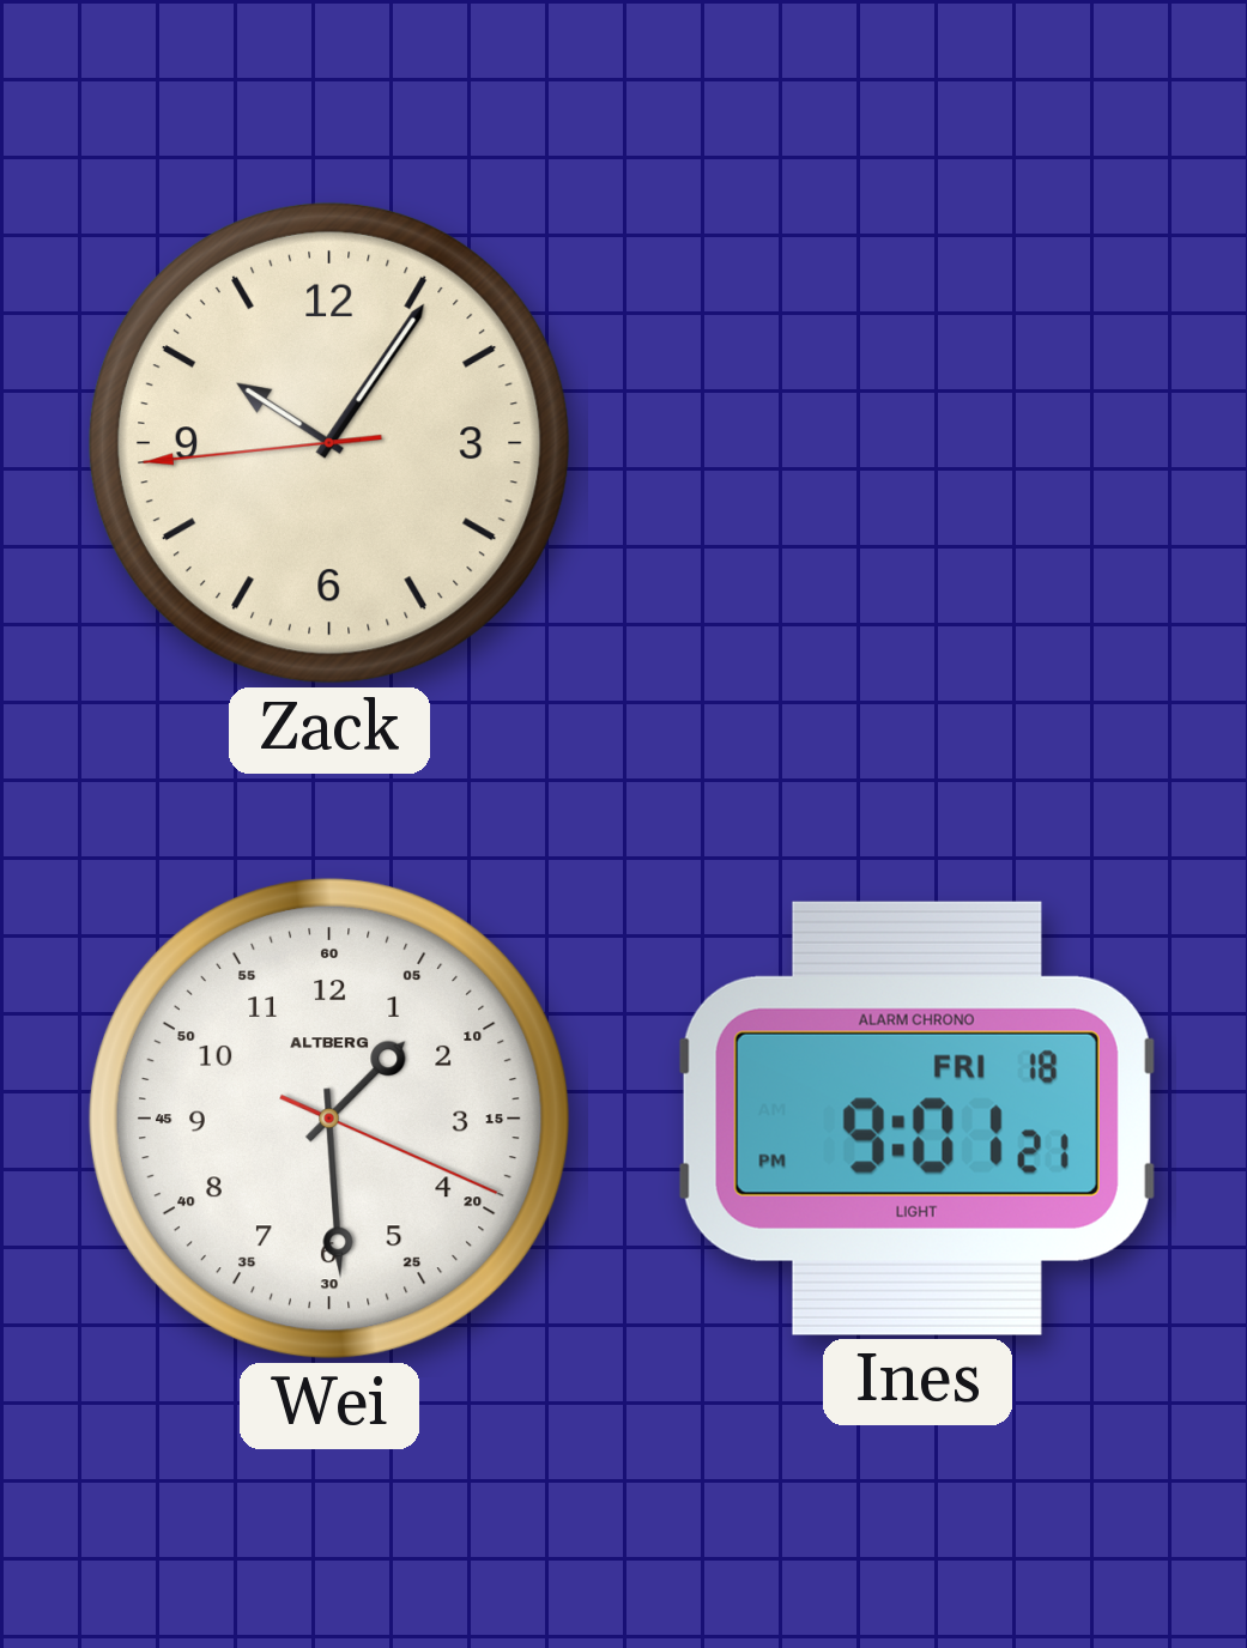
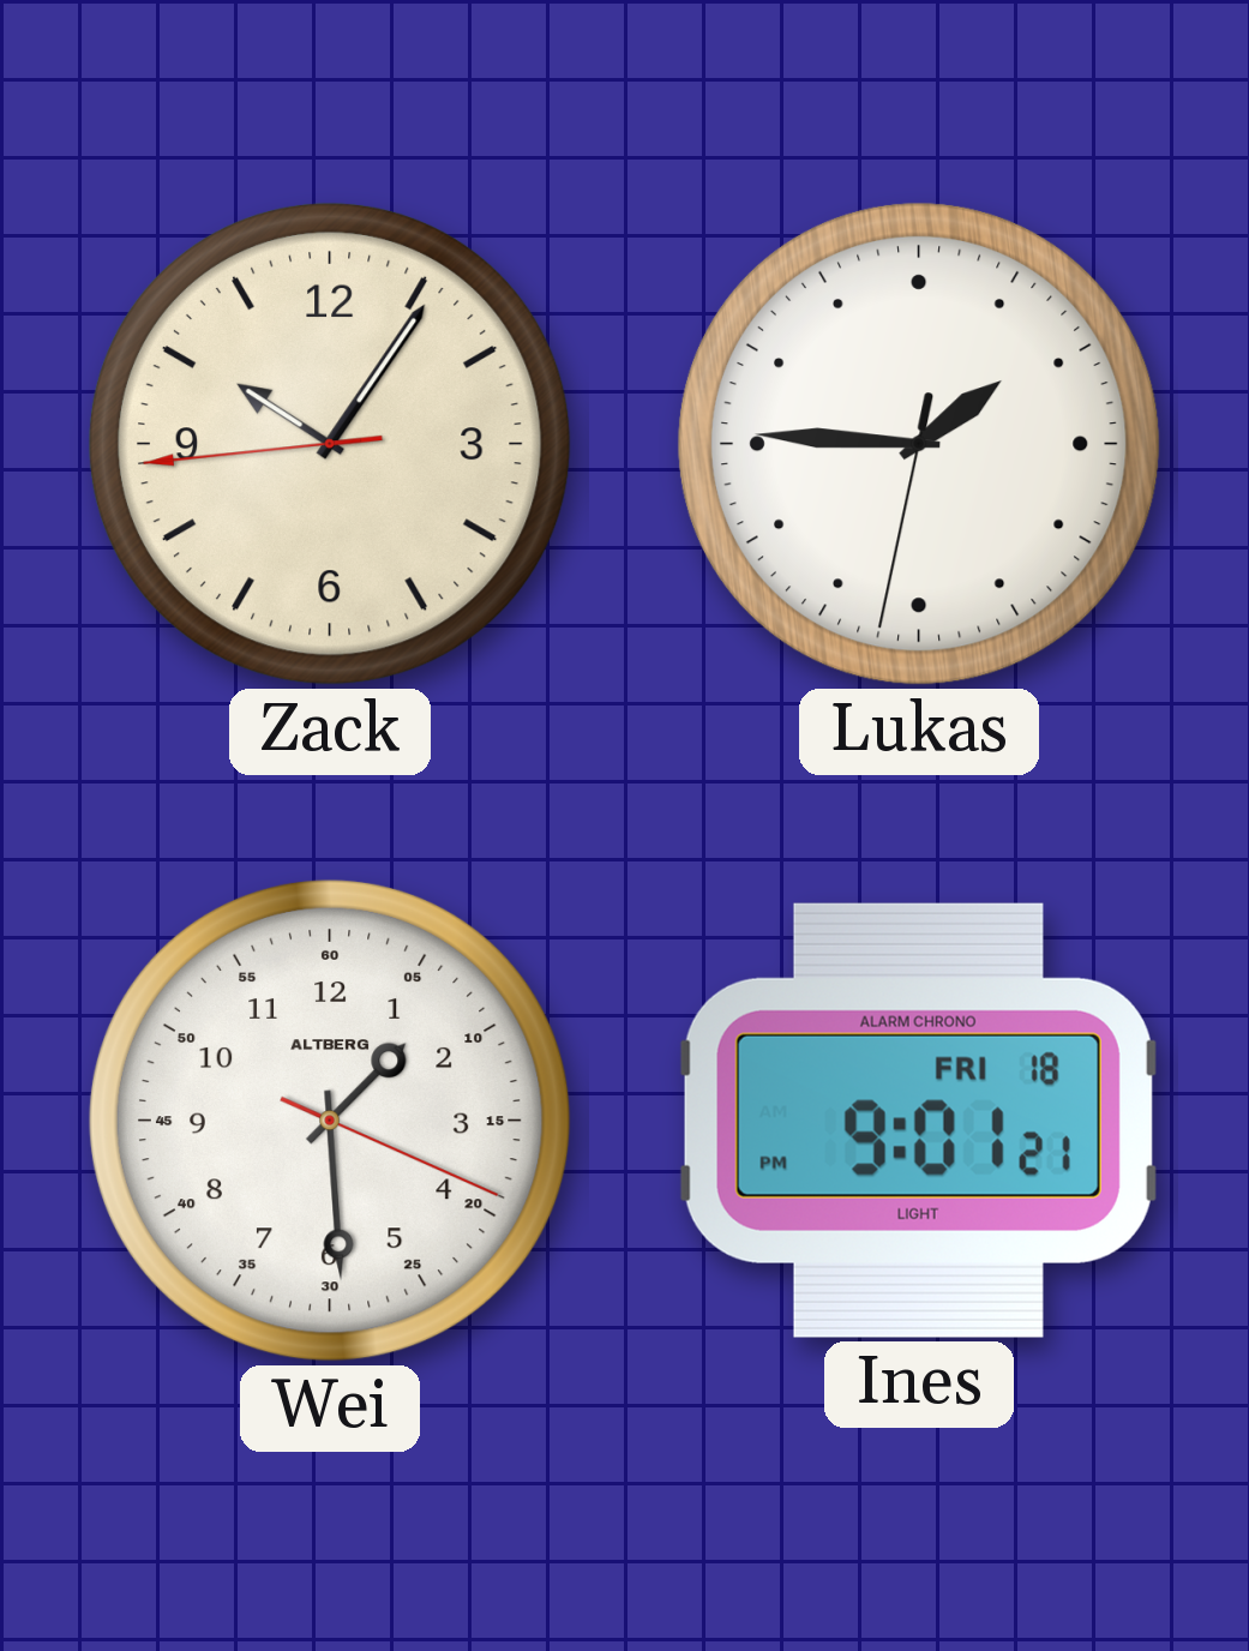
Lukas: none -> 1:45 (919, 444)
